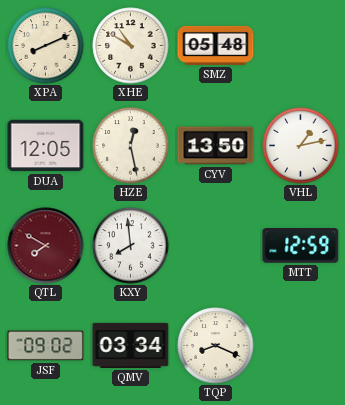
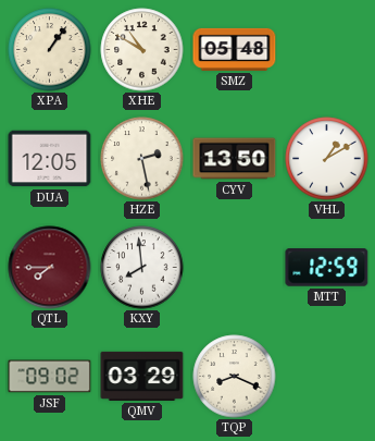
XPA: 8:11 -> 1:06 (50, 50)
HZE: 12:28 -> 2:28 (142, 159)
VHL: 1:13 -> 1:10 (327, 159)
QTL: 7:50 -> 7:45 (50, 268)
QMV: 03:34 -> 03:29 (142, 376)
